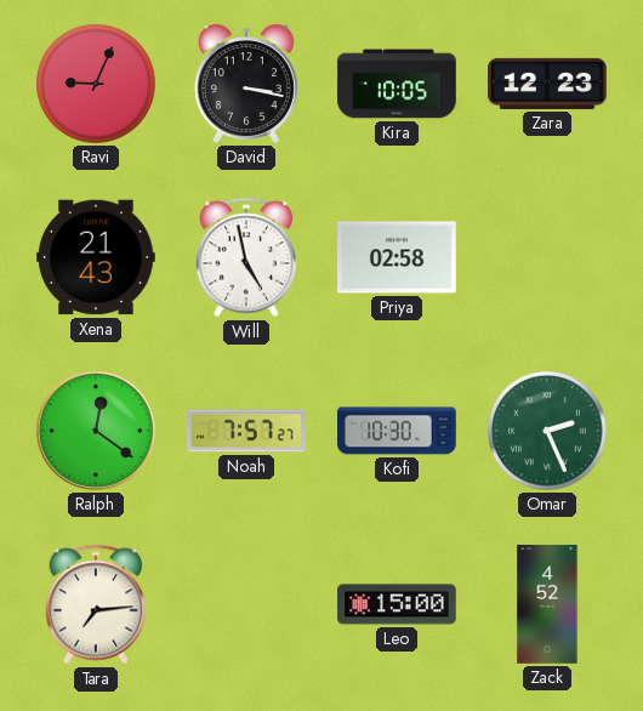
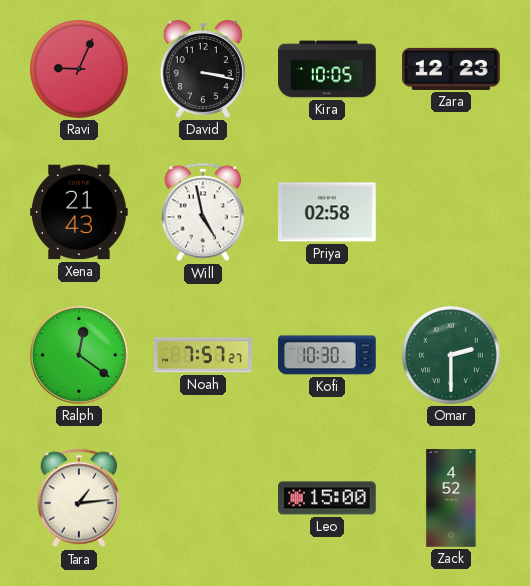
Omar: 2:26 -> 2:30 (452, 356)
Tara: 7:14 -> 1:14 (79, 498)
